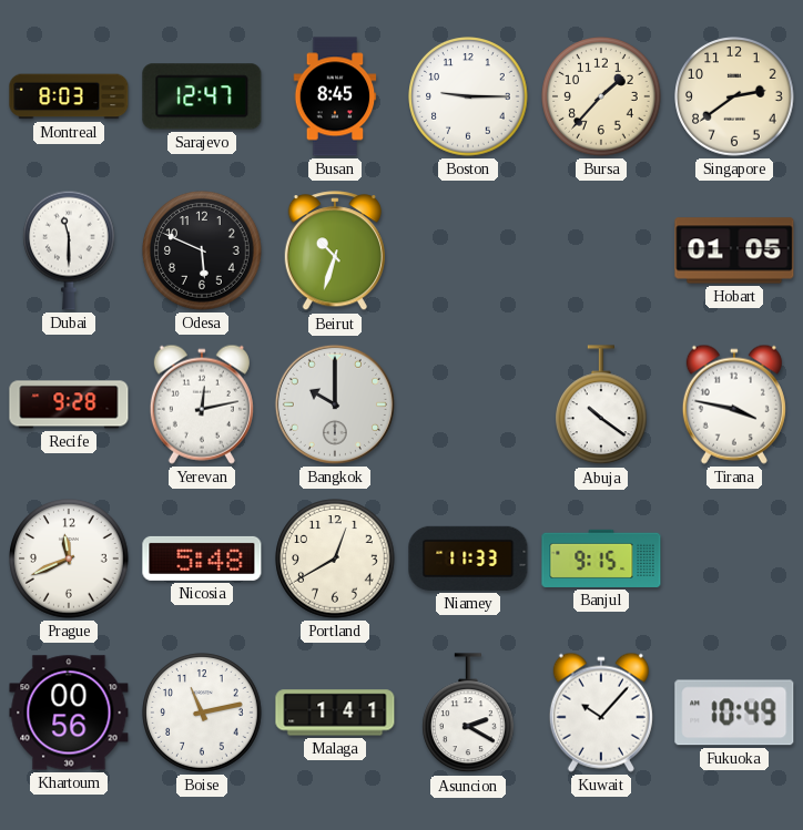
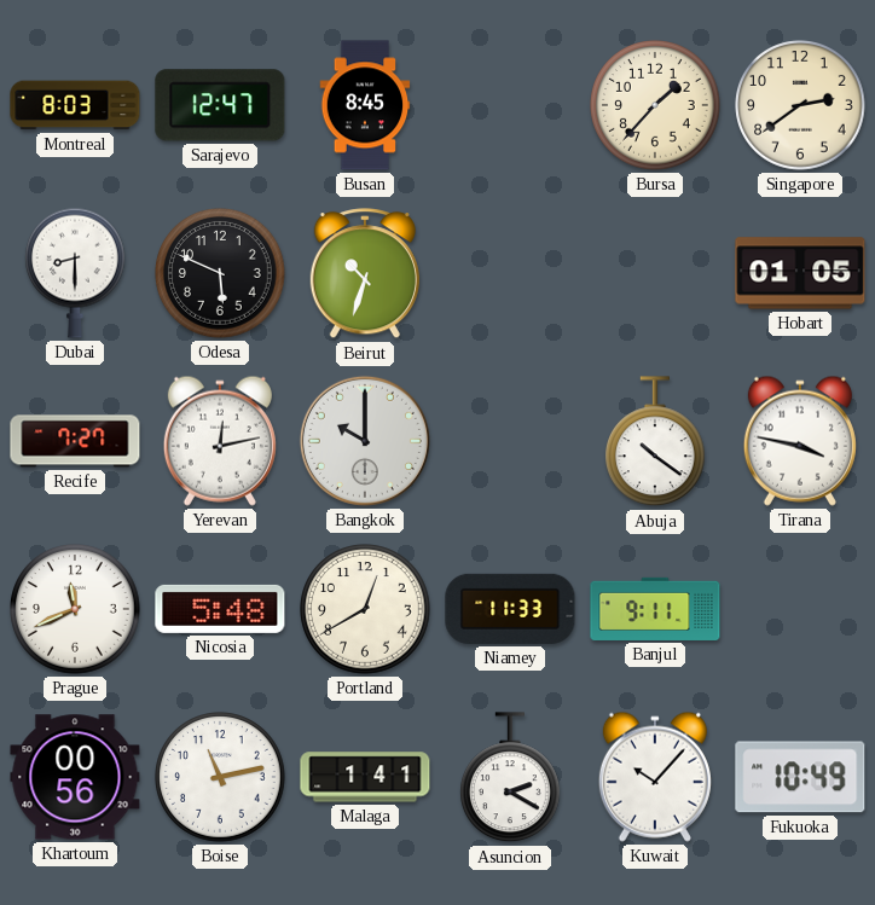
Boston: 9:15 -> none (468, 96)
Dubai: 11:30 -> 8:30 (76, 273)
Recife: 9:28 -> 7:27 (75, 441)
Banjul: 9:15 -> 9:11 (655, 609)
